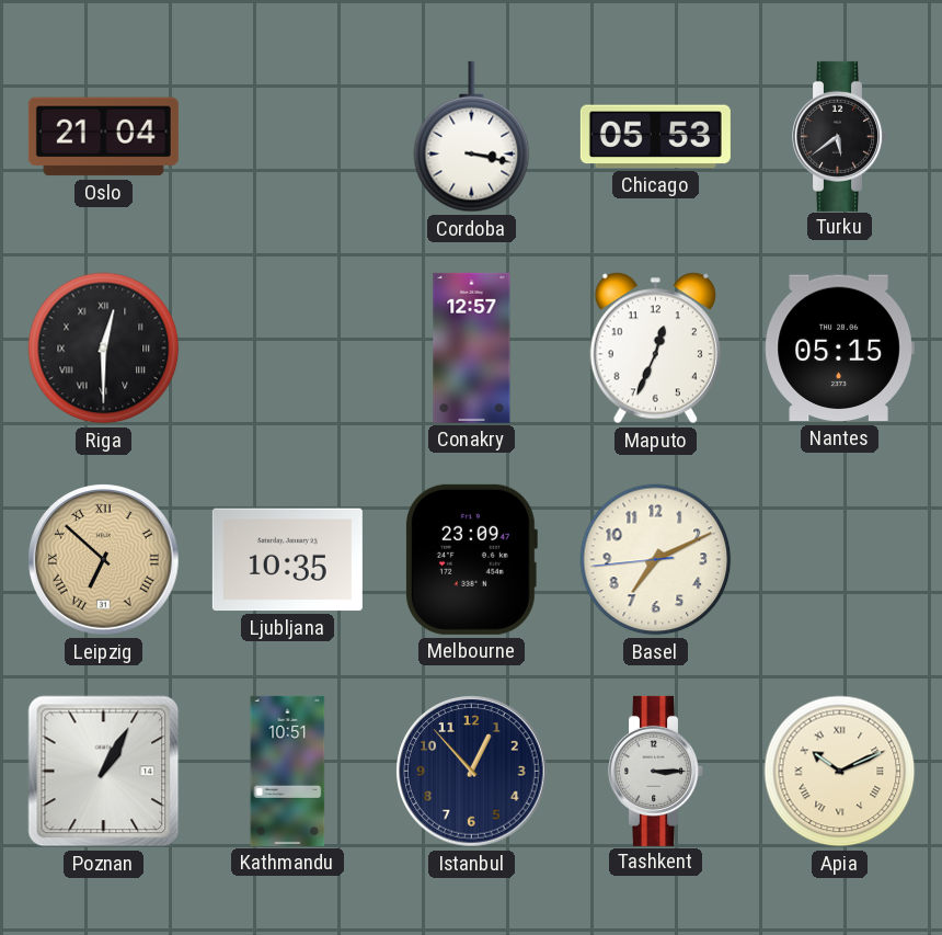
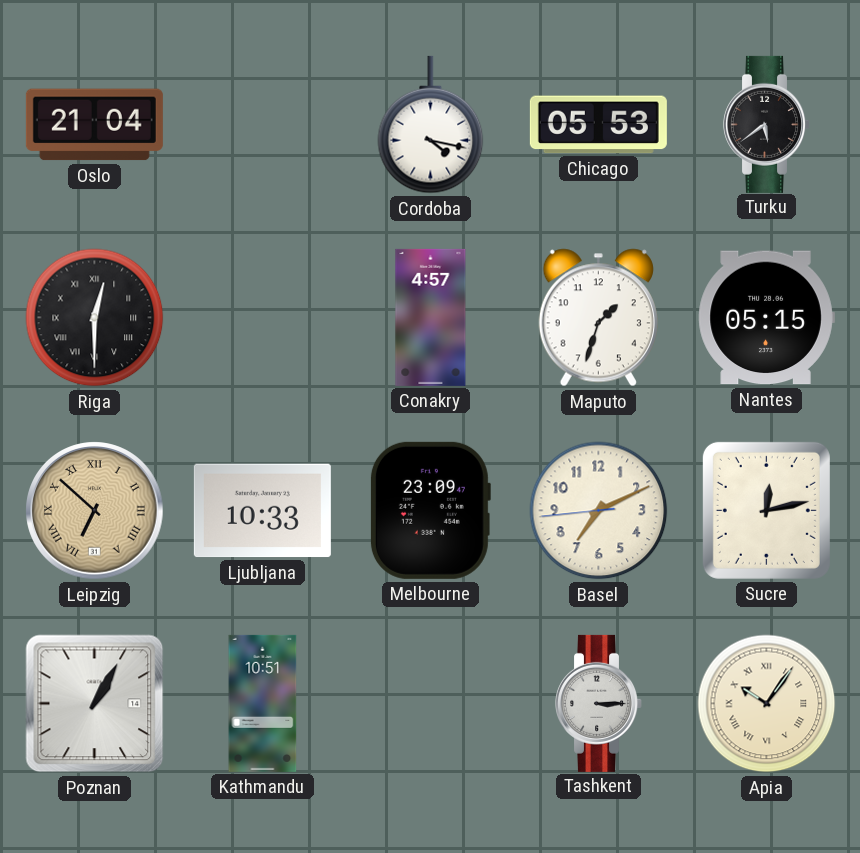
Cordoba: 3:17 -> 4:17 (431, 125)
Conakry: 12:57 -> 4:57 (431, 317)
Maputo: 12:34 -> 1:33 (598, 318)
Ljubljana: 10:35 -> 10:33 (262, 511)
Sucre: none -> 12:13 (766, 510)
Istanbul: 12:53 -> none (472, 772)
Apia: 10:11 -> 10:06 (767, 704)
